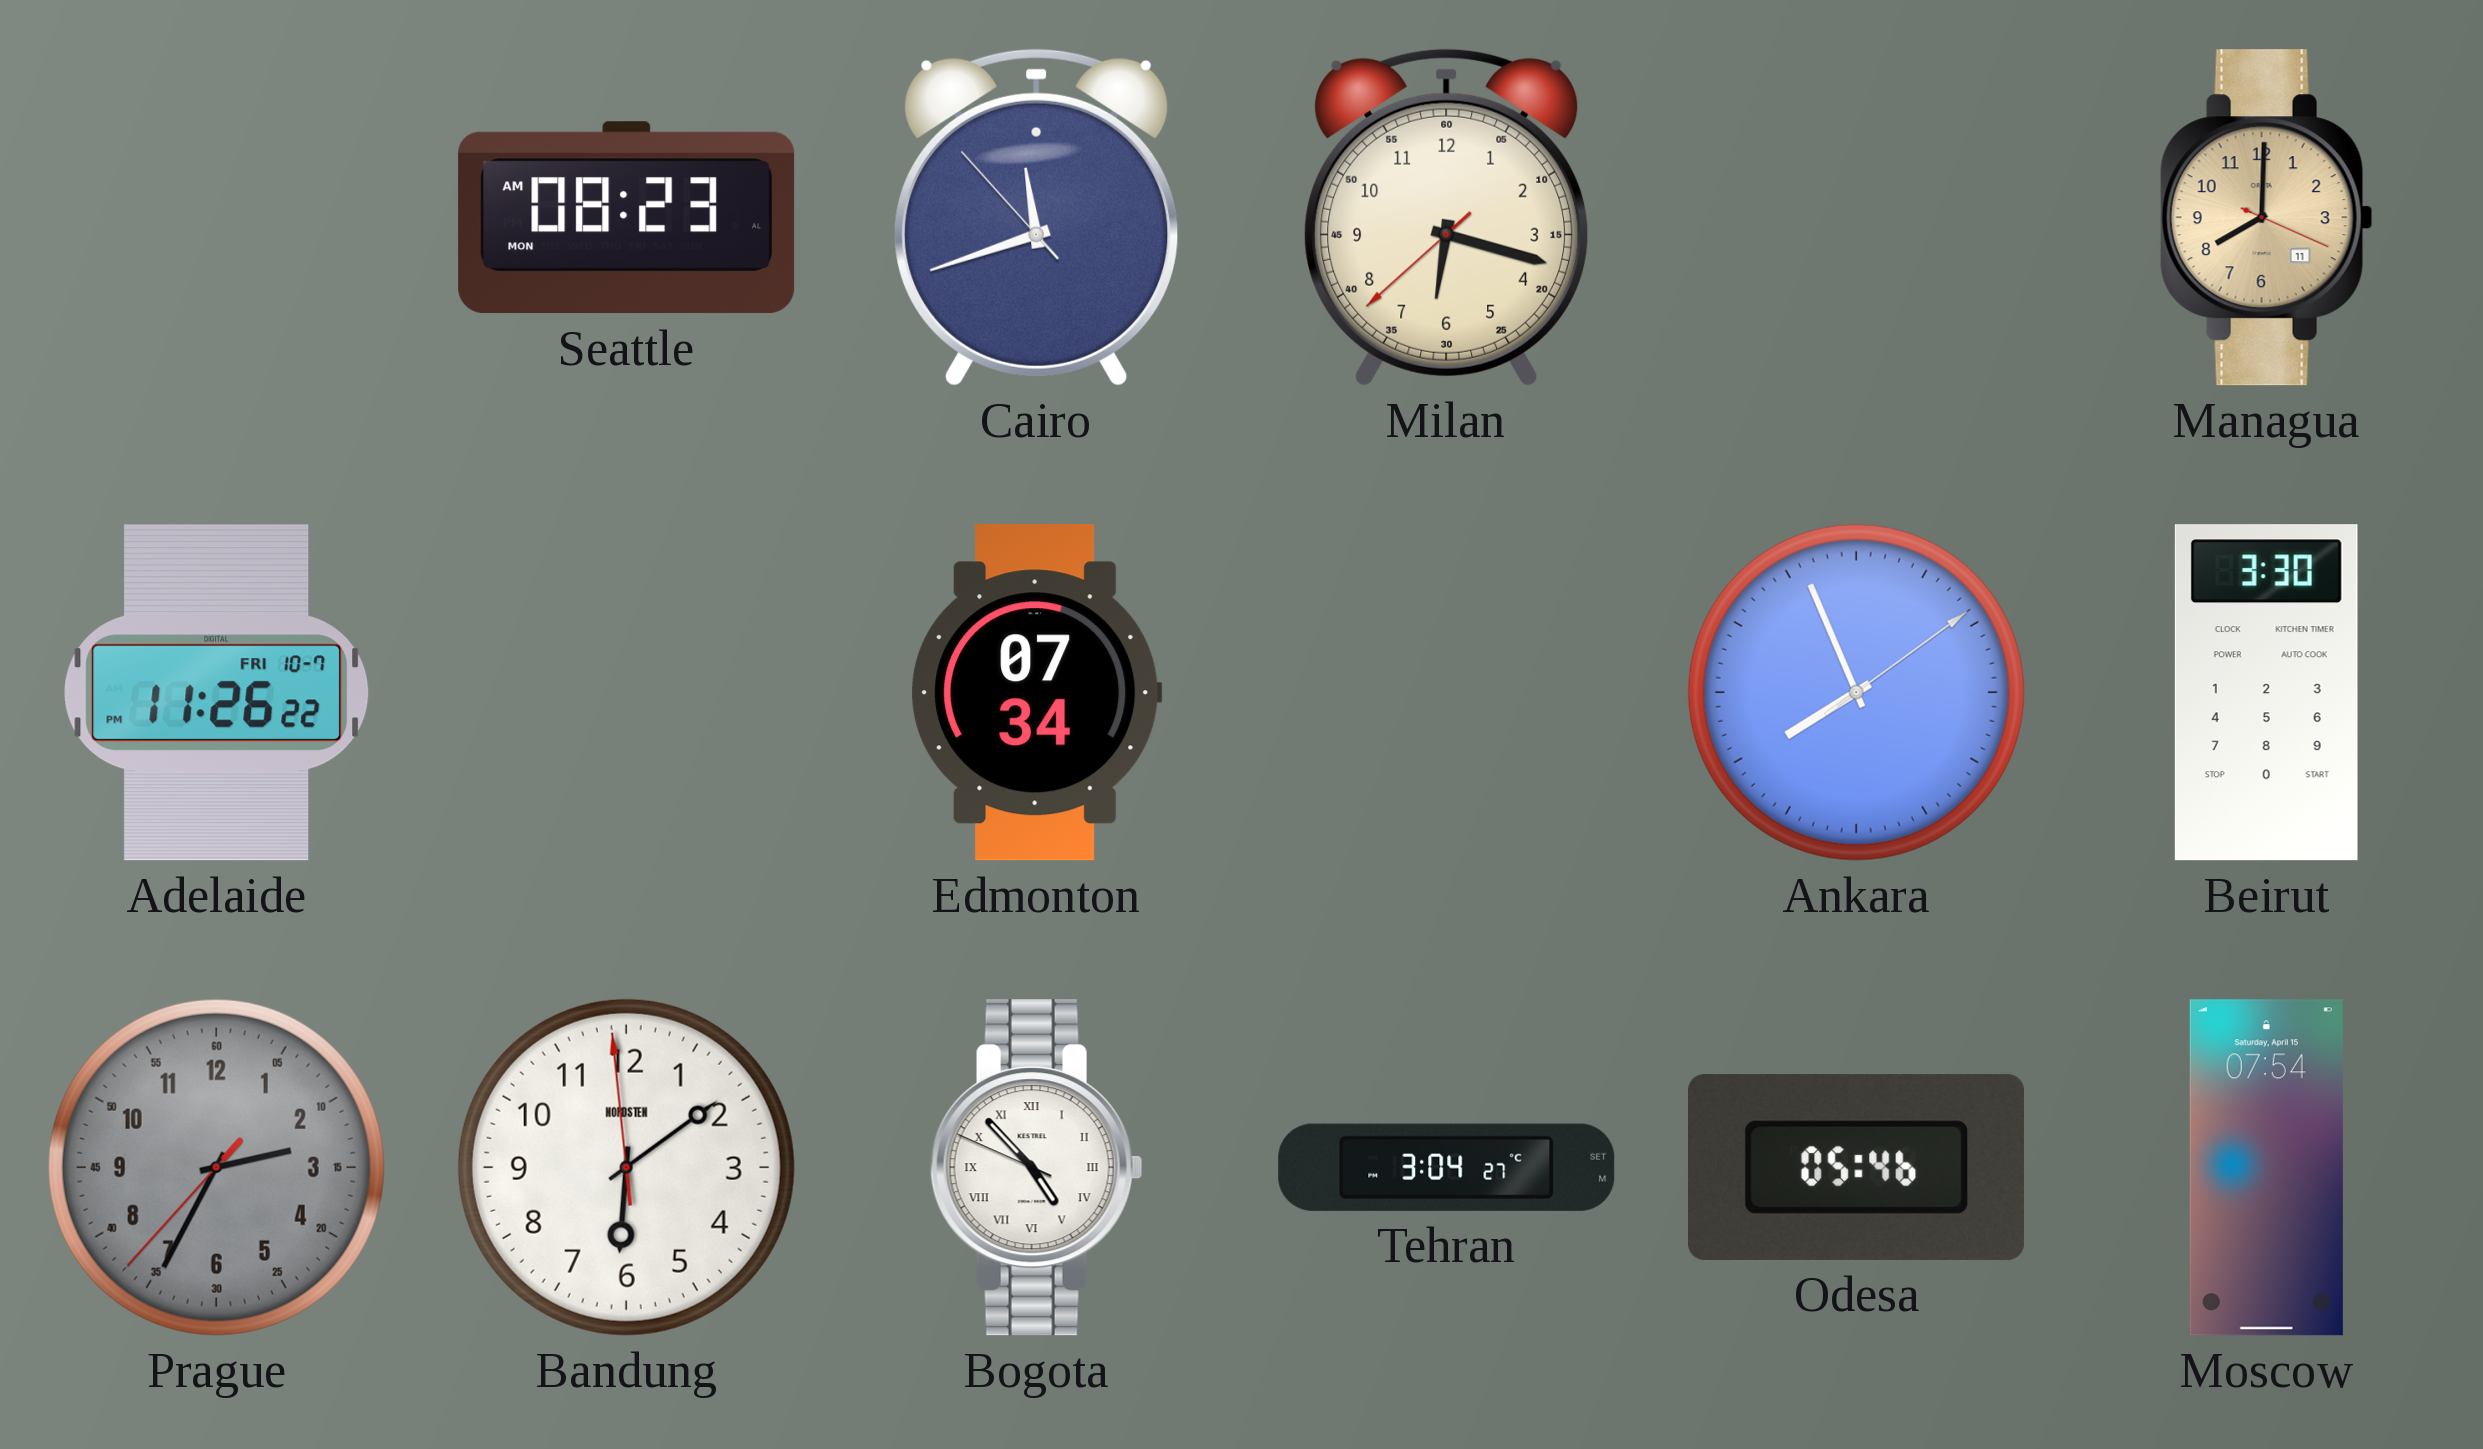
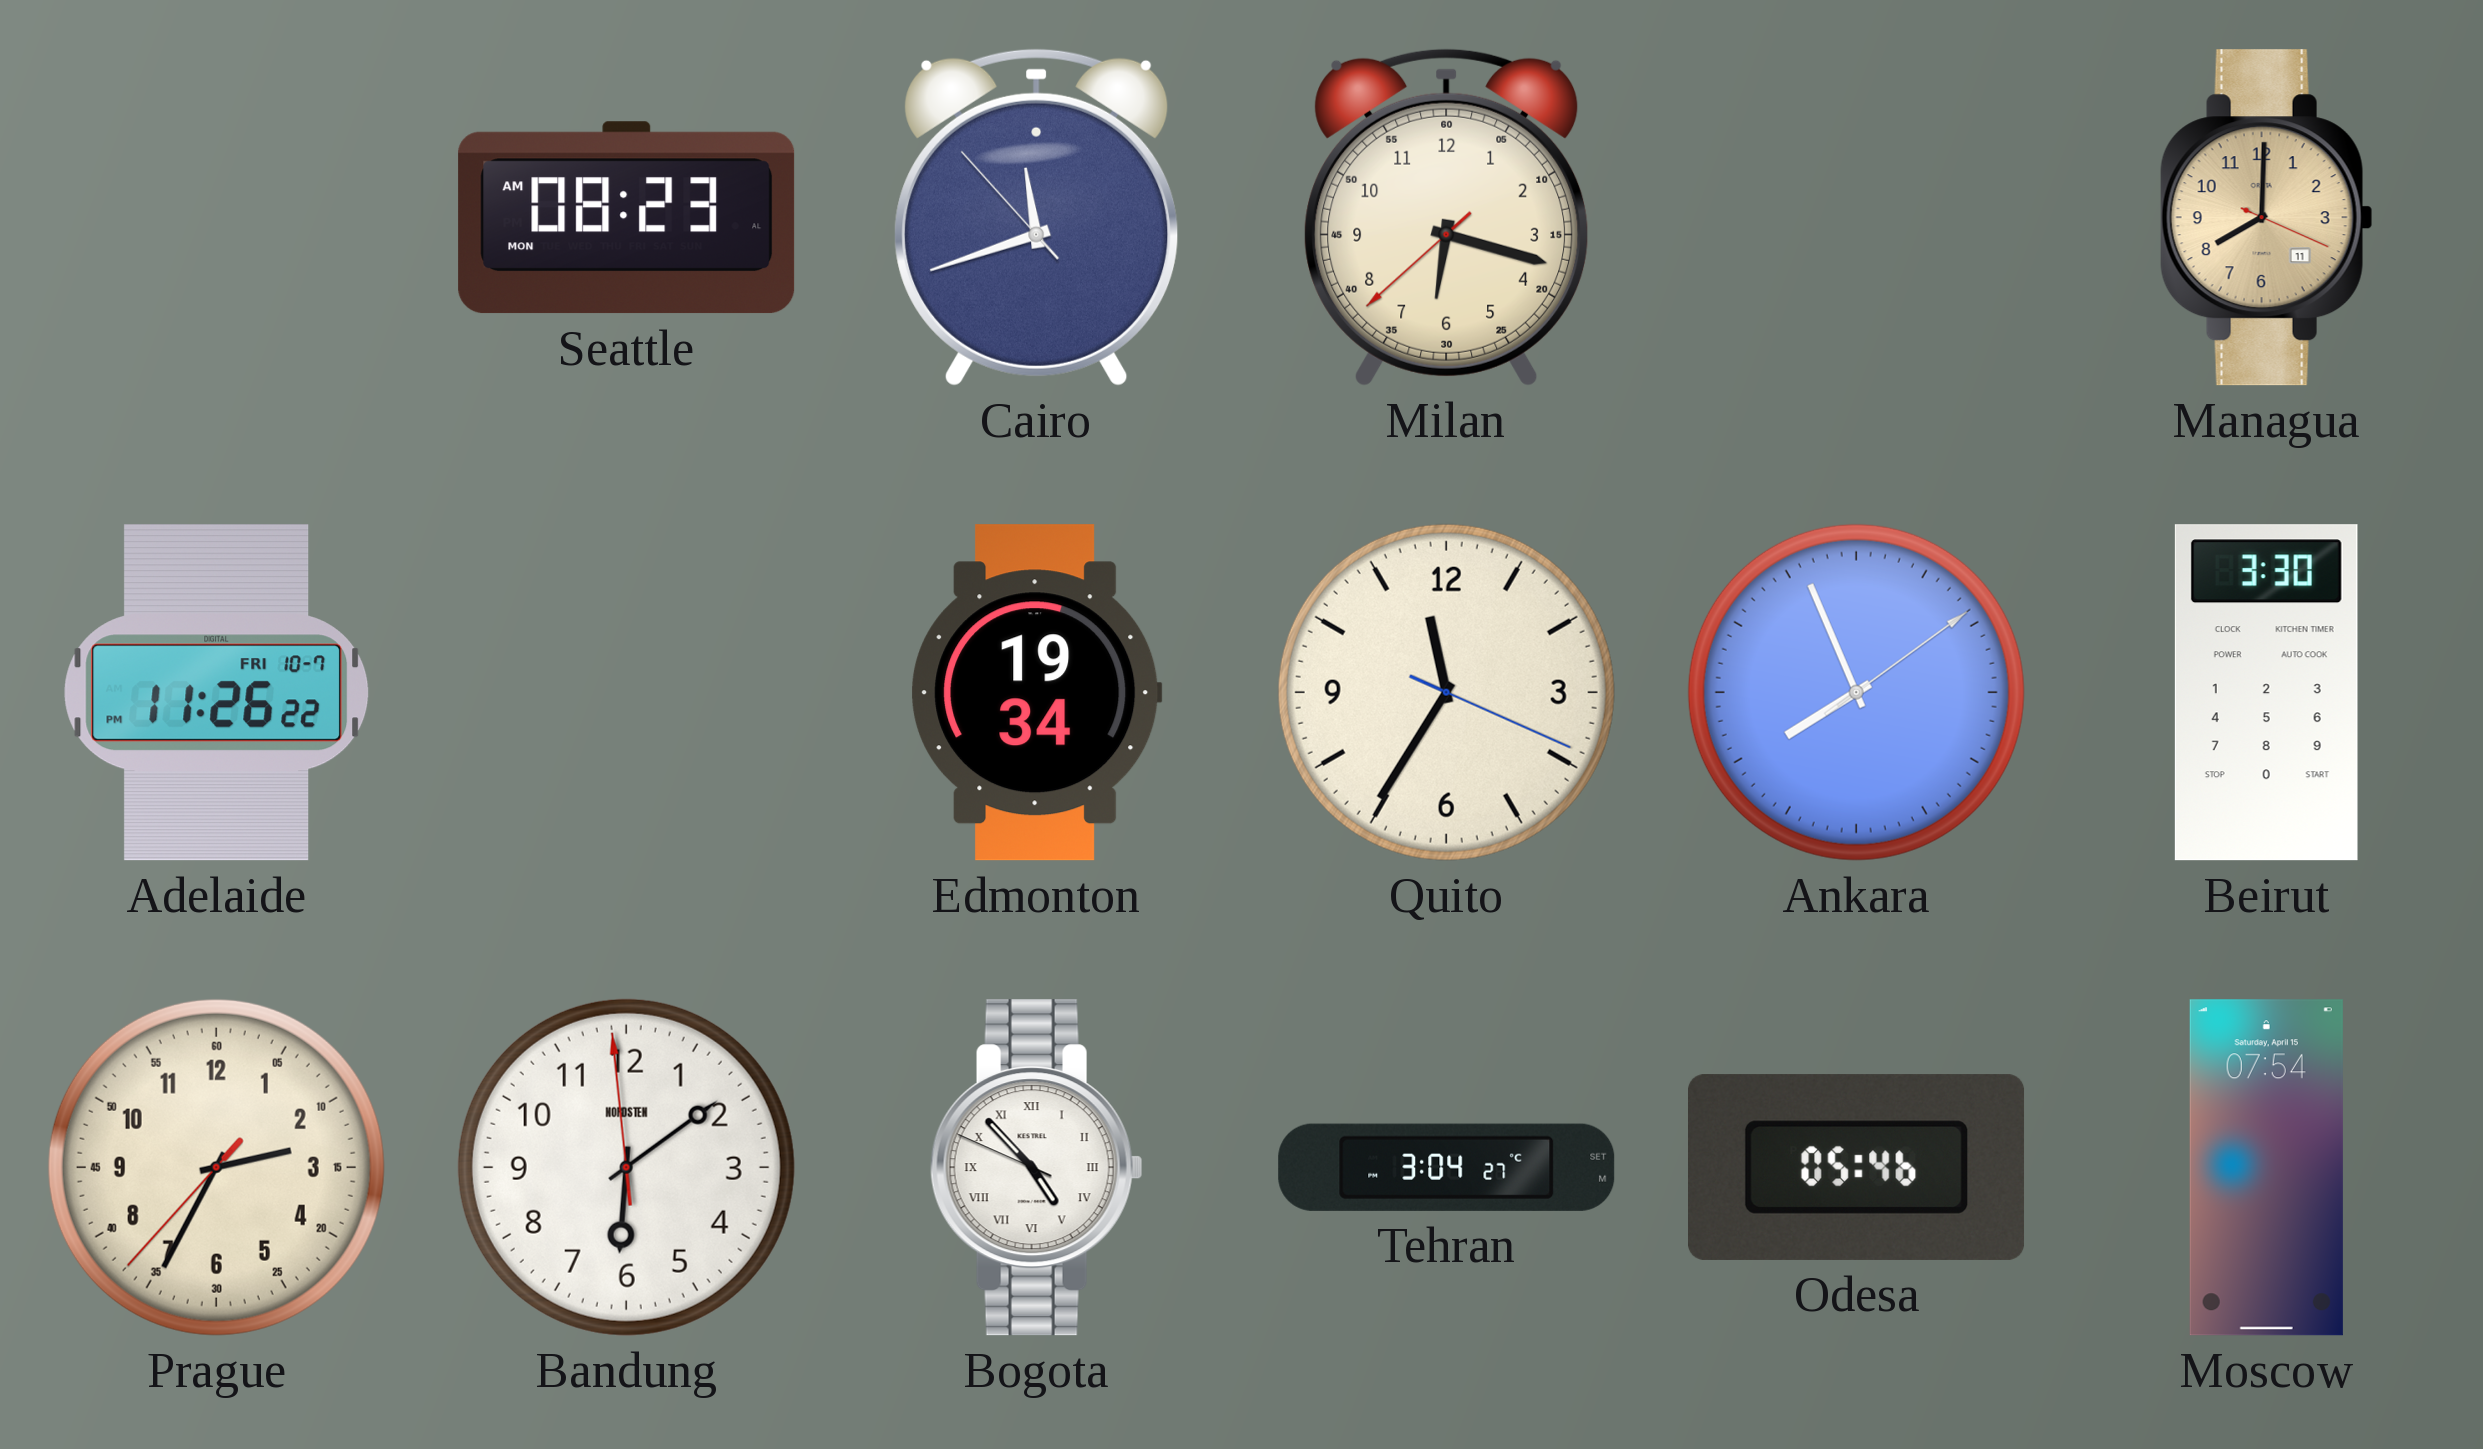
Edmonton: 07:34 -> 19:34 (1037, 693)
Quito: none -> 11:35 (1446, 692)
Prague dial: grey -> cream (216, 1167)
